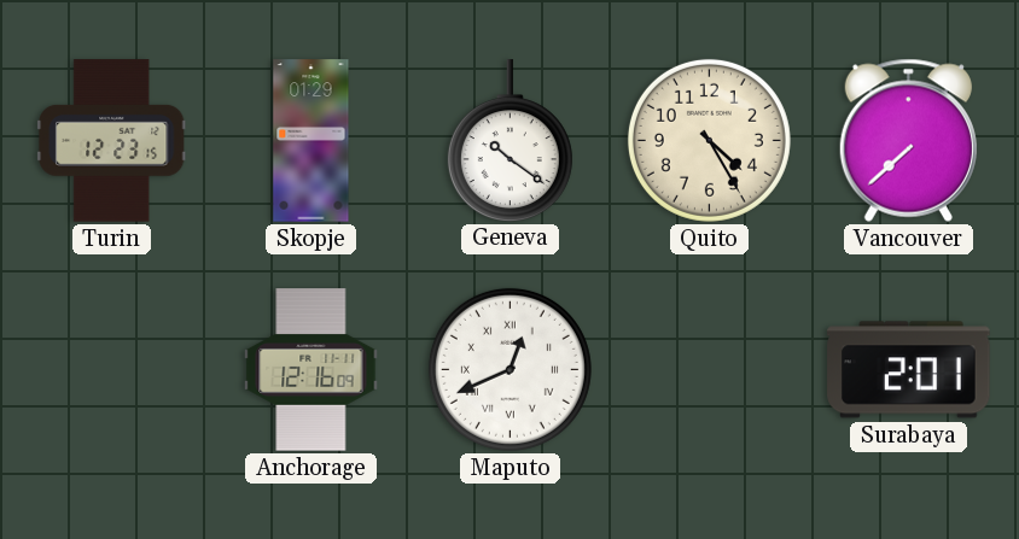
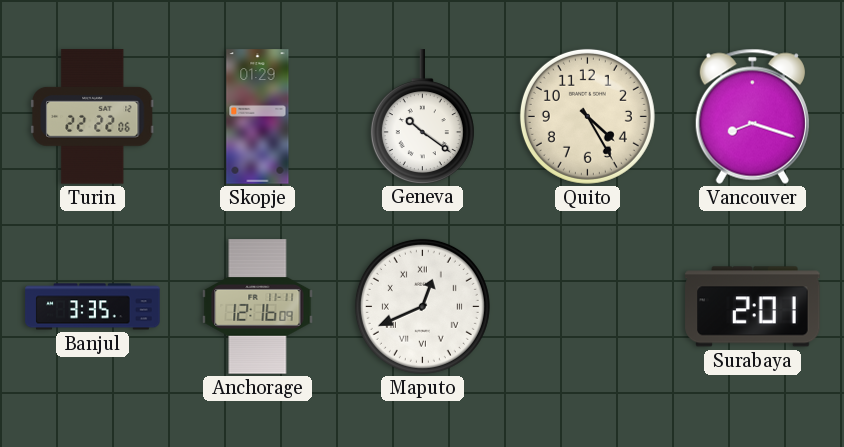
Turin: 12:23 -> 22:22 (93, 117)
Vancouver: 7:38 -> 8:18 (752, 116)
Banjul: none -> 3:35 (93, 307)
